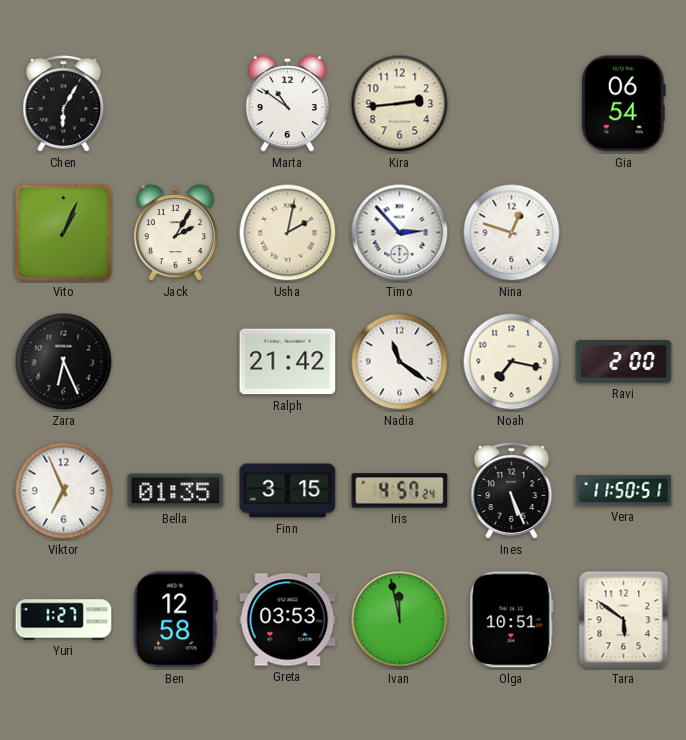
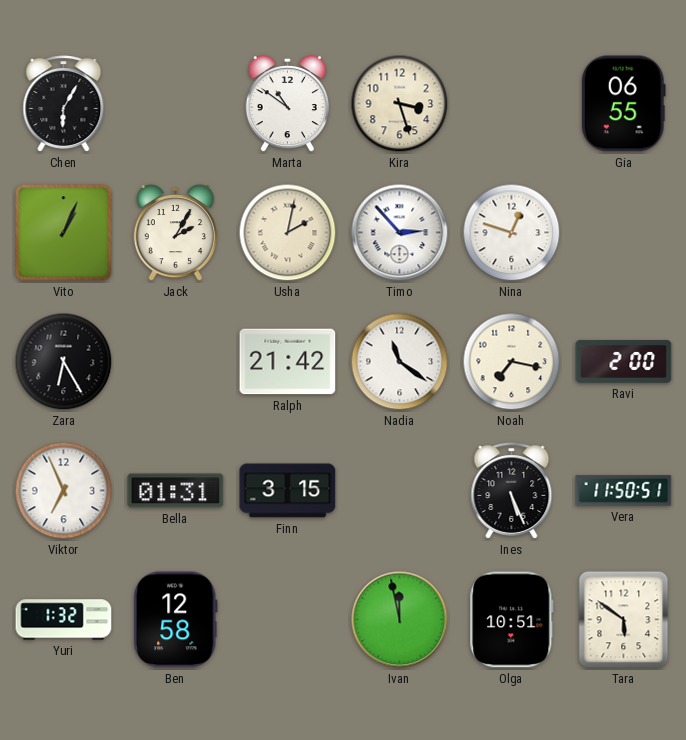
Kira: 2:44 -> 3:27 (400, 104)
Gia: 06:54 -> 06:55 (623, 104)
Zara: 6:26 -> 6:25 (64, 362)
Bella: 01:35 -> 01:31 (176, 491)
Iris: 4:57 -> none (400, 491)
Yuri: 1:27 -> 1:32 (64, 620)
Greta: 03:53 -> none (288, 620)
